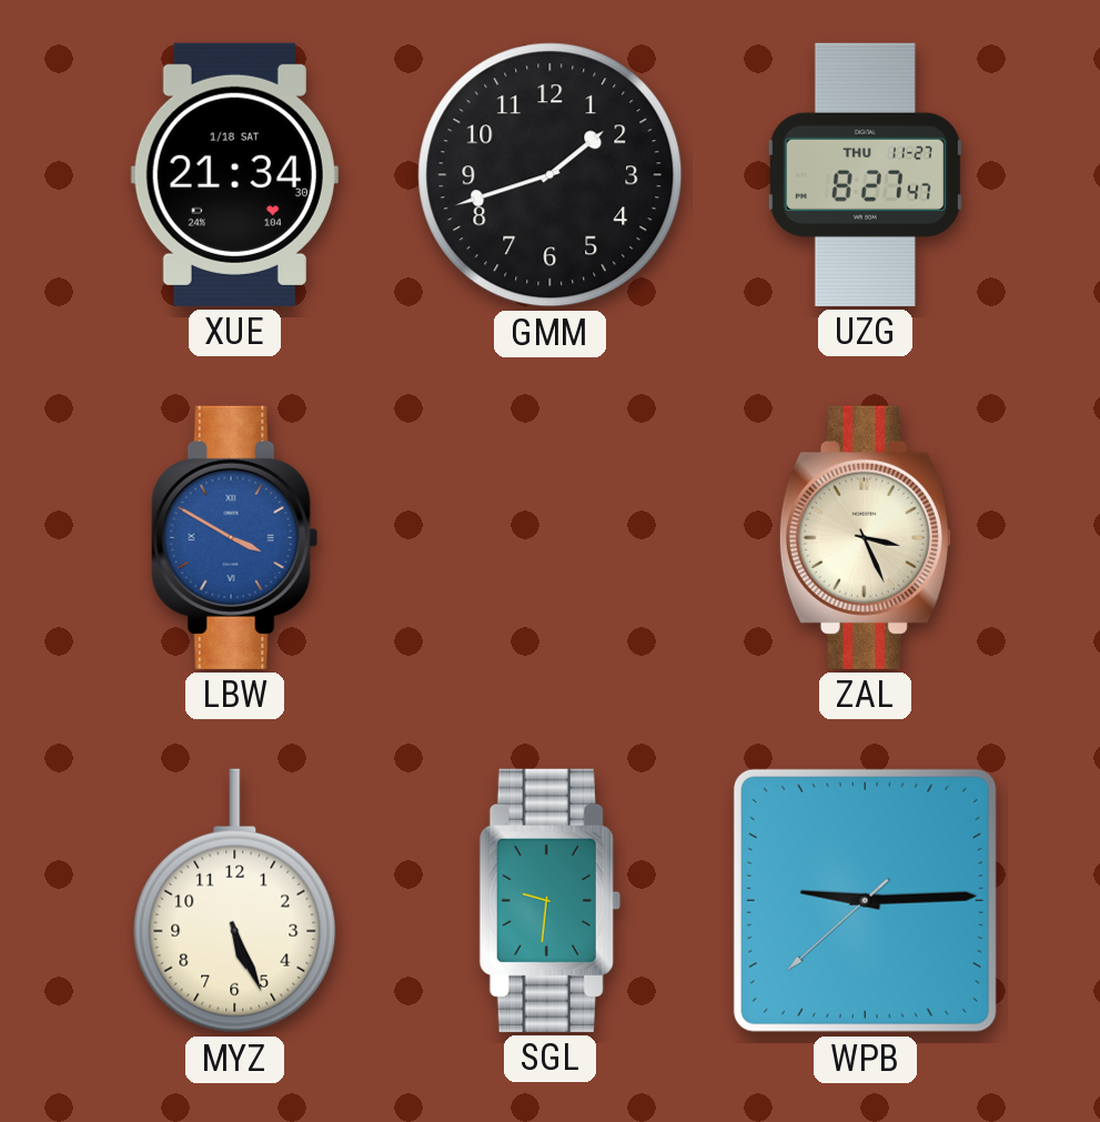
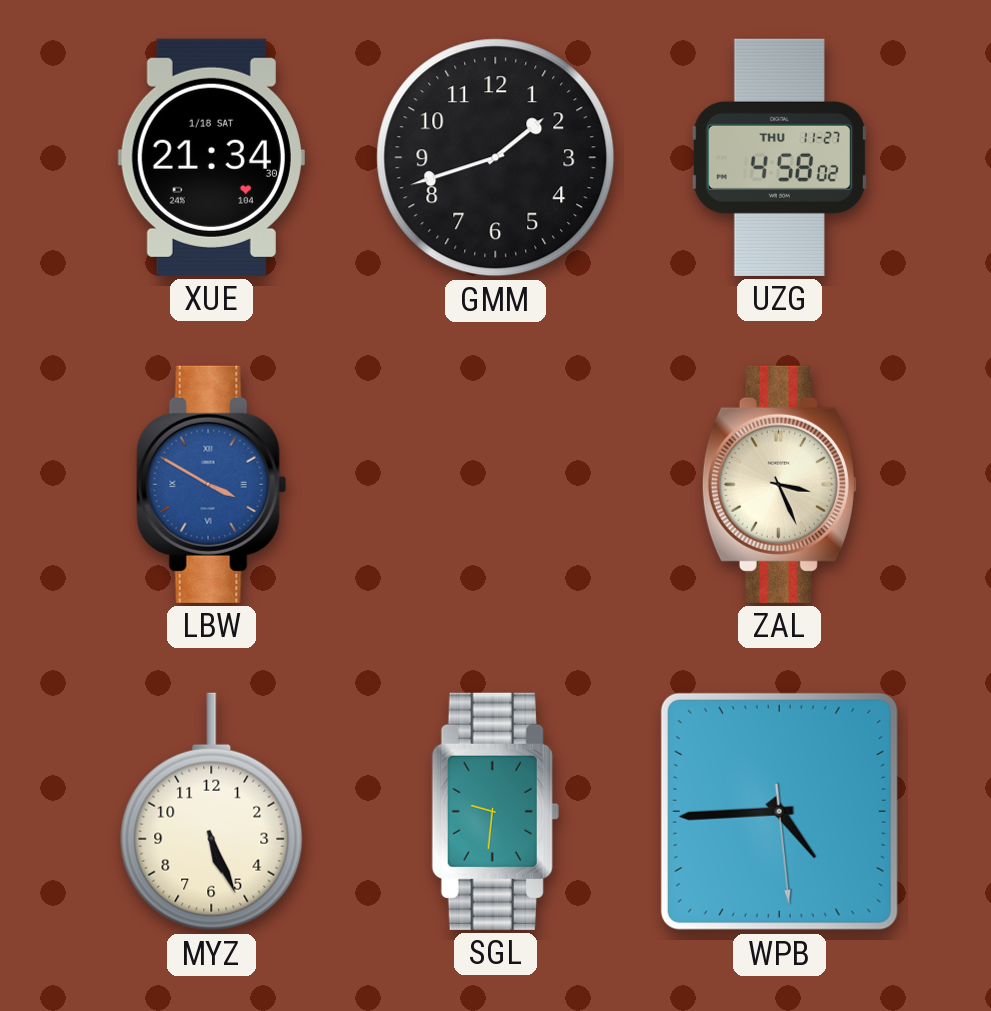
UZG: 8:27 -> 4:58 (779, 157)
WPB: 9:14 -> 4:44 (779, 811)
